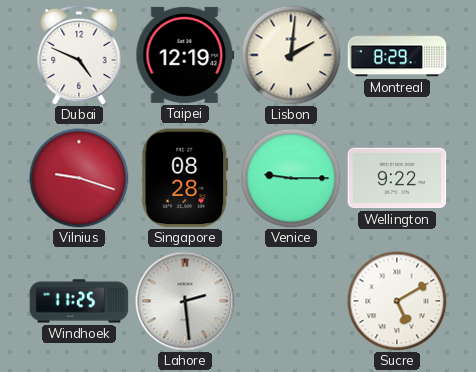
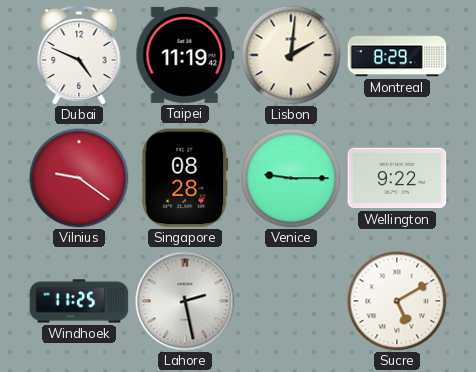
Taipei: 12:19 -> 11:19 (185, 55)
Vilnius: 9:18 -> 9:21 (79, 178)
Lahore: 2:29 -> 2:28 (185, 301)
